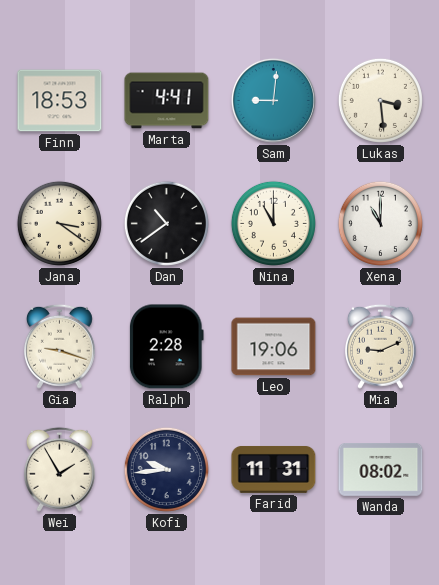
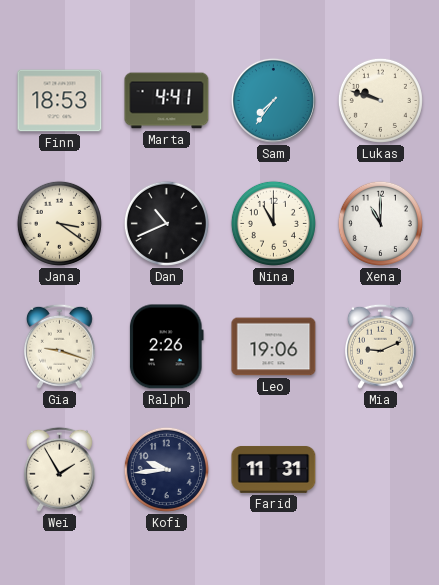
Sam: 9:01 -> 7:36 (273, 100)
Lukas: 3:29 -> 9:48 (380, 100)
Dan: 10:39 -> 10:41 (166, 223)
Ralph: 2:28 -> 2:26 (166, 347)
Wanda: 08:02 -> none (381, 470)
